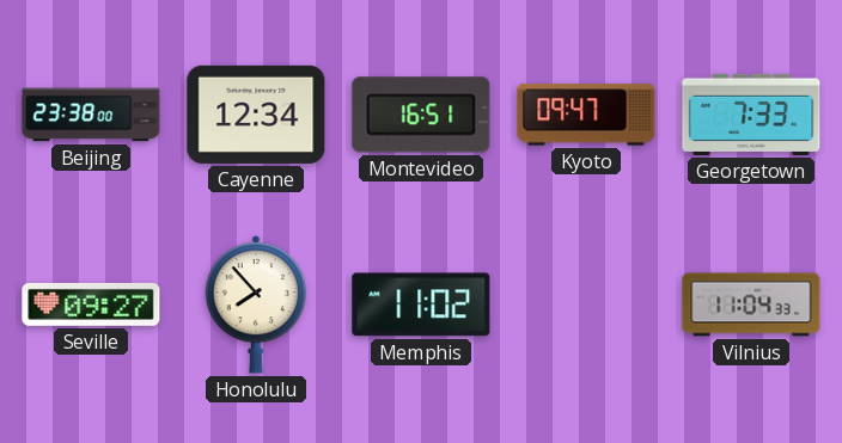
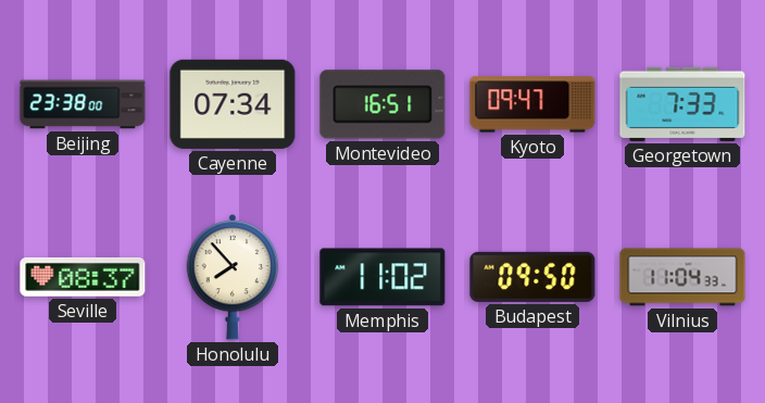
Cayenne: 12:34 -> 07:34 (233, 104)
Seville: 09:27 -> 08:37 (83, 277)
Budapest: none -> 09:50 (532, 277)
